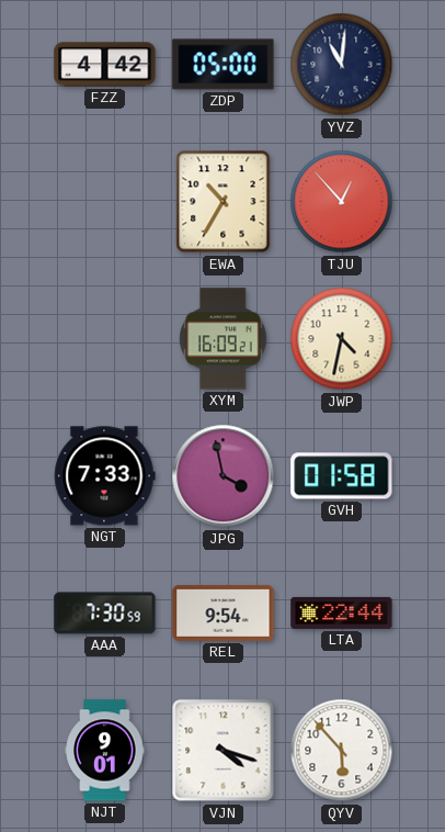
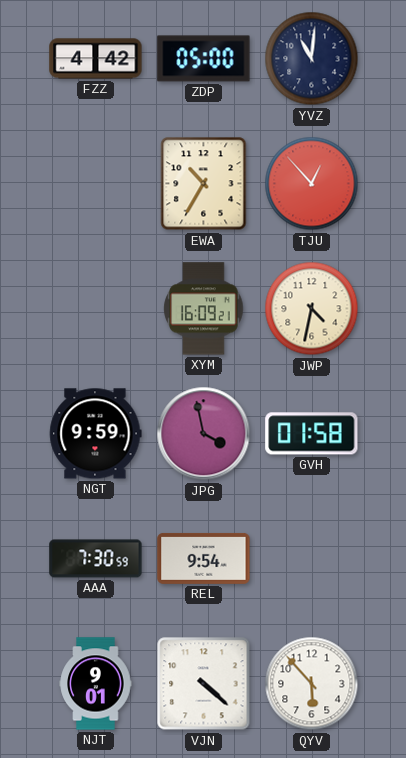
NGT: 7:33 -> 9:59 (96, 434)
LTA: 22:44 -> none (342, 612)
VJN: 4:18 -> 4:22 (204, 684)
